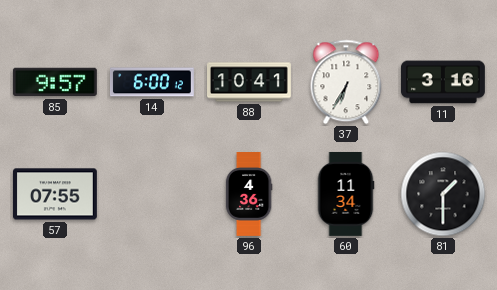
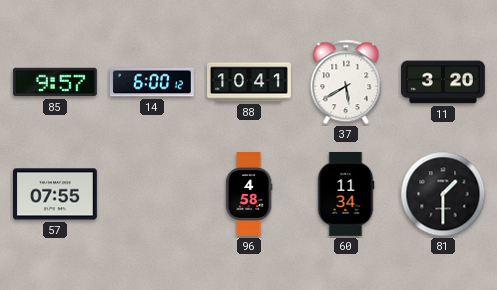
37: 6:35 -> 5:40 (346, 82)
11: 3:16 -> 3:20 (443, 82)
96: 4:36 -> 4:58 (249, 195)
